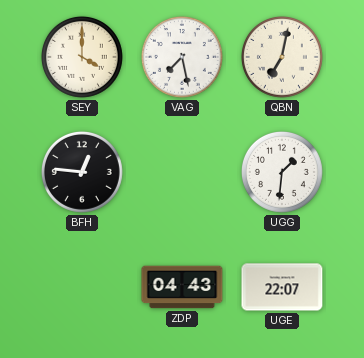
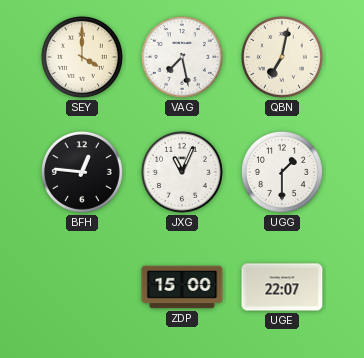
JXG: none -> 11:04 (182, 172)
UGG: 1:31 -> 1:30 (282, 172)
ZDP: 04:43 -> 15:00 (182, 287)
